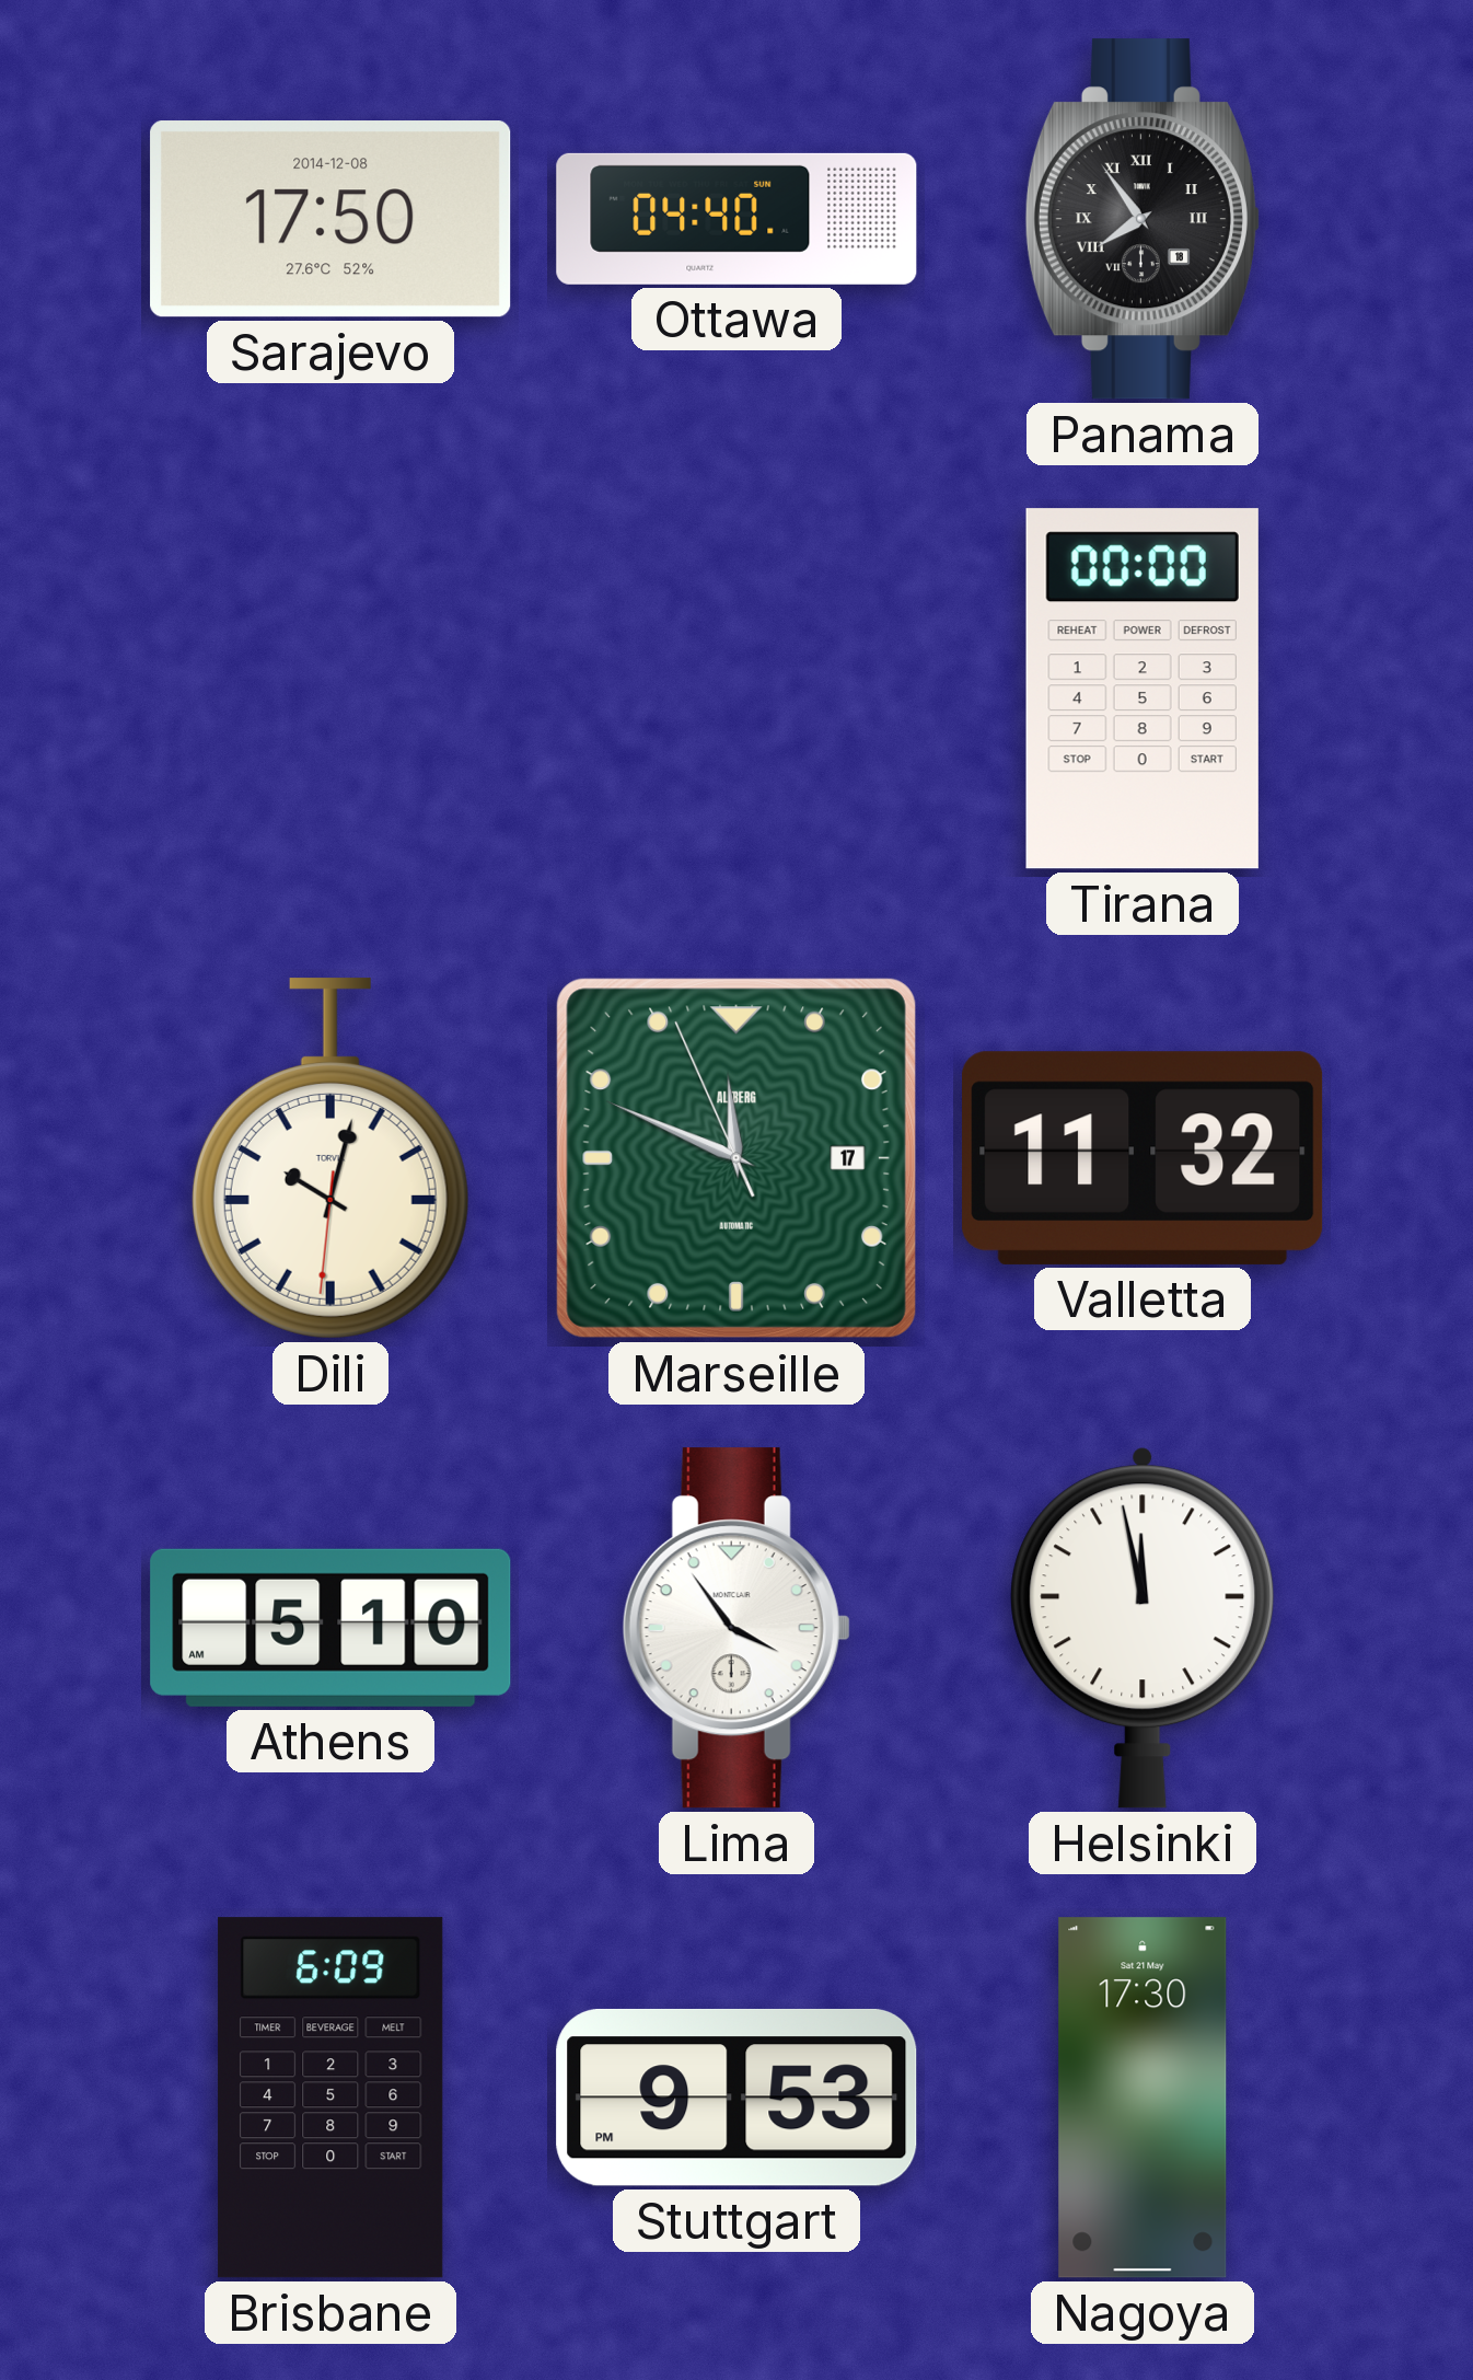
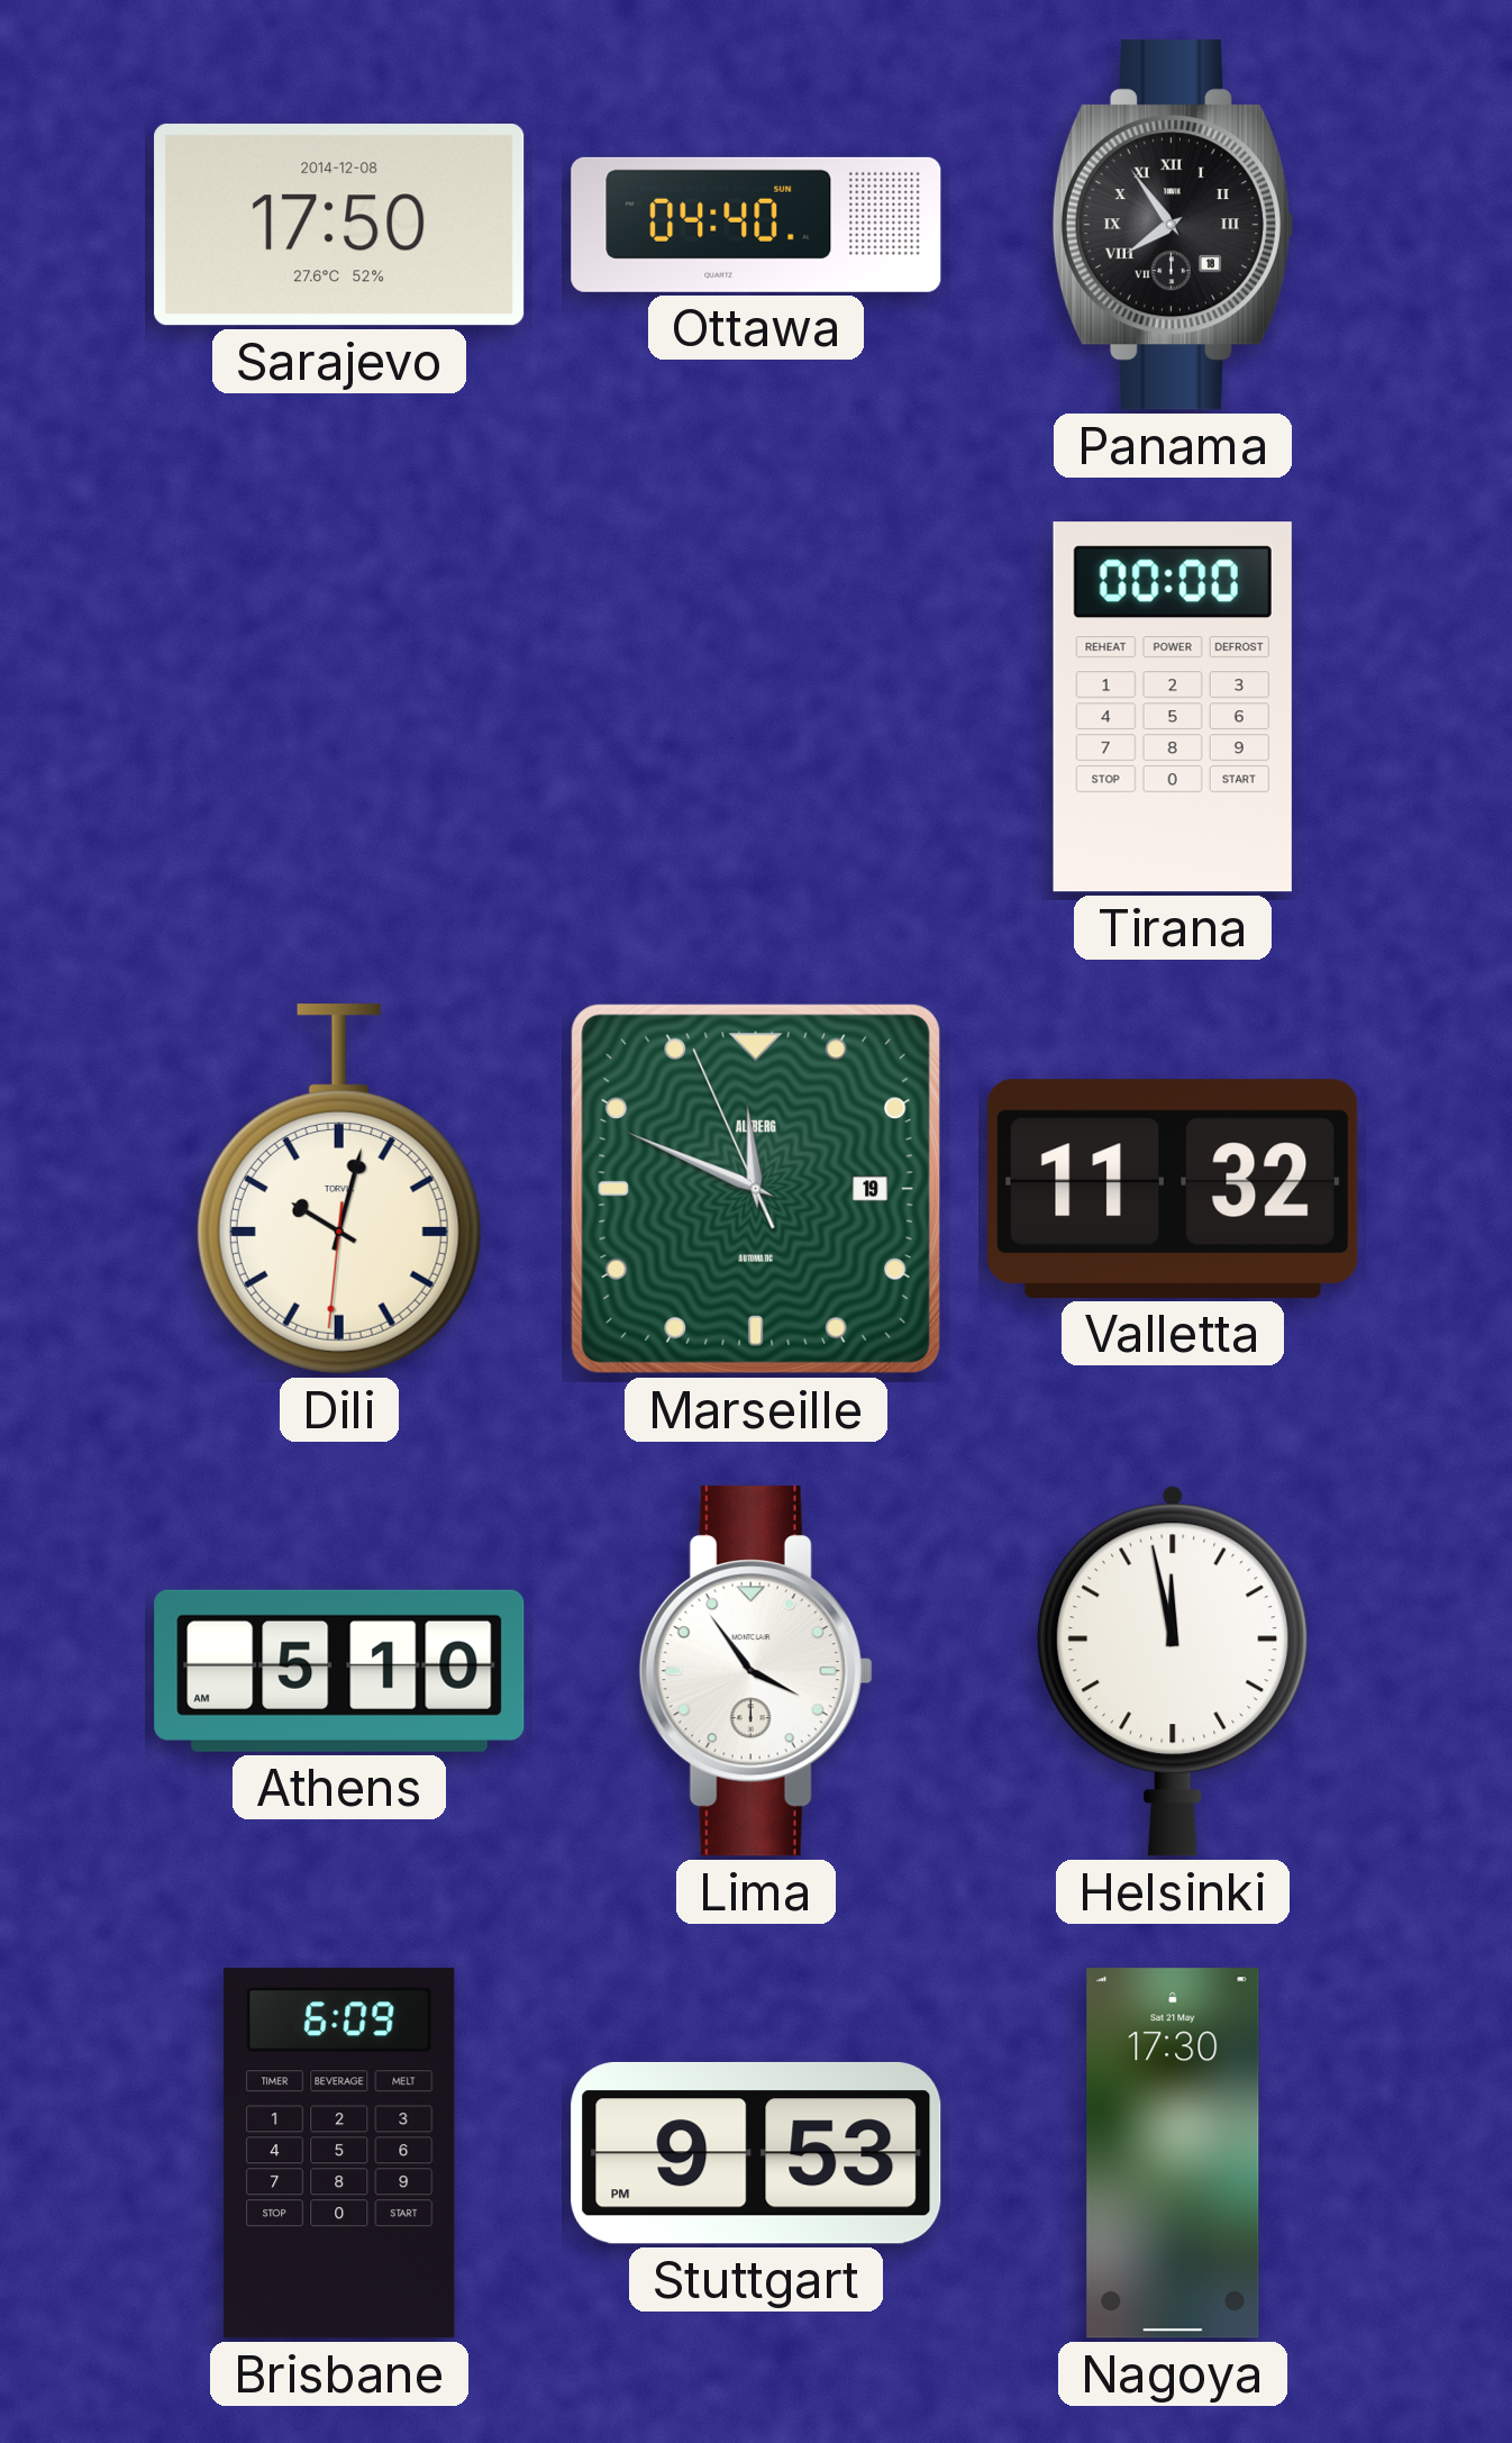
Marseille date: 17 -> 19 (756, 1189)
